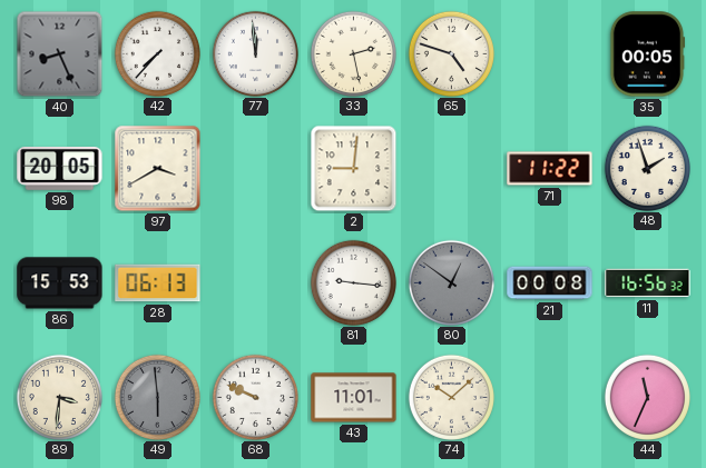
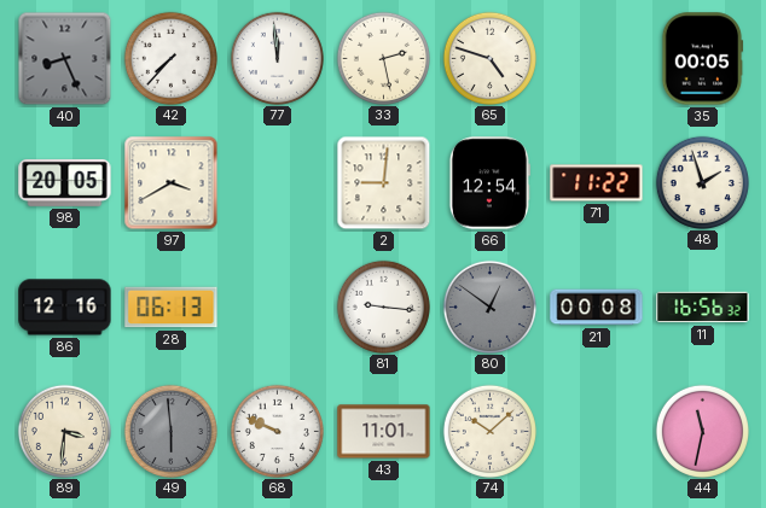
66: none -> 12:54 (489, 183)
86: 15:53 -> 12:16 (65, 308)
44: 11:34 -> 11:32 (702, 431)
